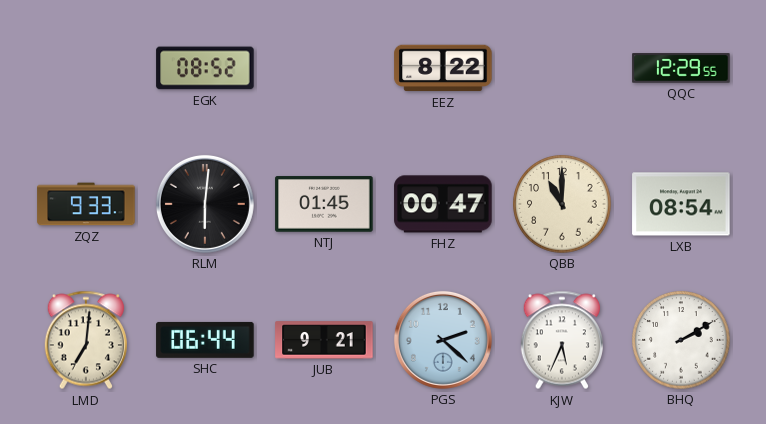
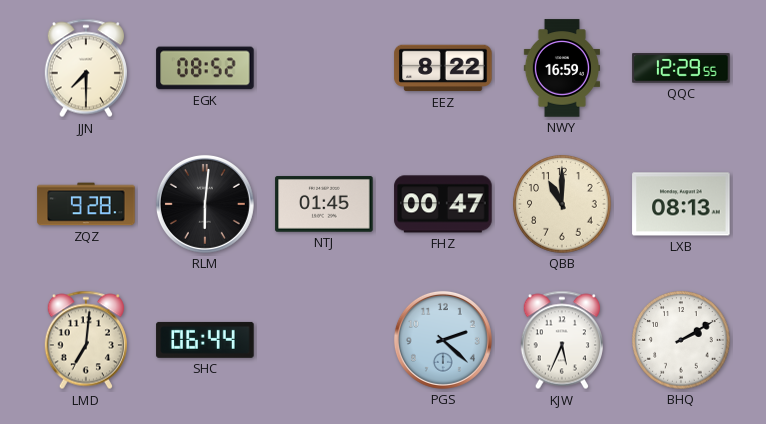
JJN: none -> 7:30 (85, 68)
NWY: none -> 16:59 (562, 68)
ZQZ: 9:33 -> 9:28 (86, 204)
LXB: 08:54 -> 08:13 (681, 204)
JUB: 9:21 -> none (324, 340)
